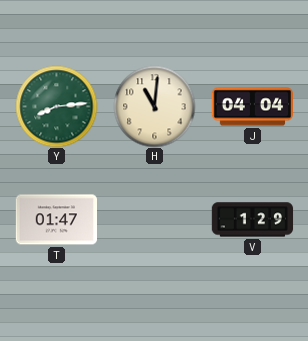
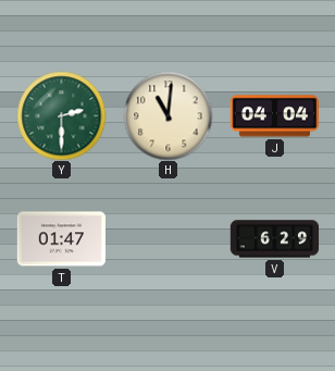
Y: 8:14 -> 2:30 (61, 115)
V: 1:29 -> 6:29 (274, 239)
